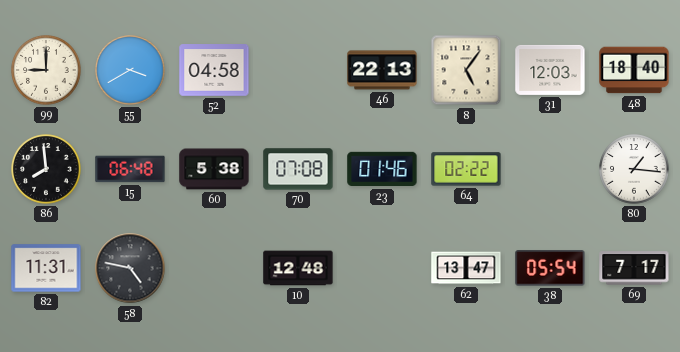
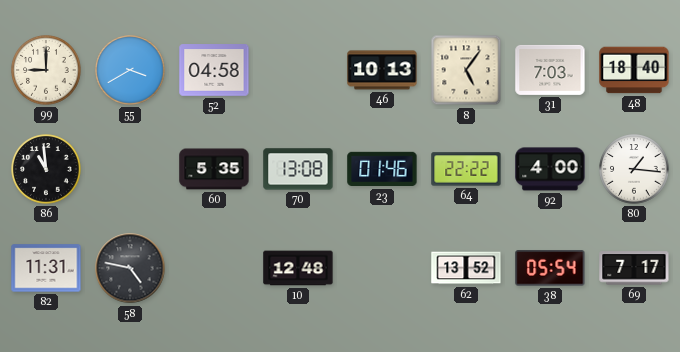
46: 22:13 -> 10:13 (382, 70)
31: 12:03 -> 7:03 (550, 70)
86: 7:59 -> 10:59 (46, 169)
15: 06:48 -> none (130, 169)
60: 5:38 -> 5:35 (214, 169)
70: 07:08 -> 13:08 (298, 169)
64: 02:22 -> 22:22 (466, 169)
92: none -> 4:00 (550, 169)
62: 13:47 -> 13:52 (466, 268)
